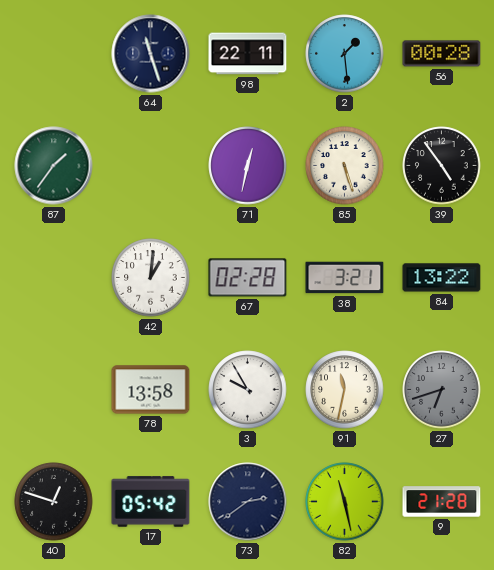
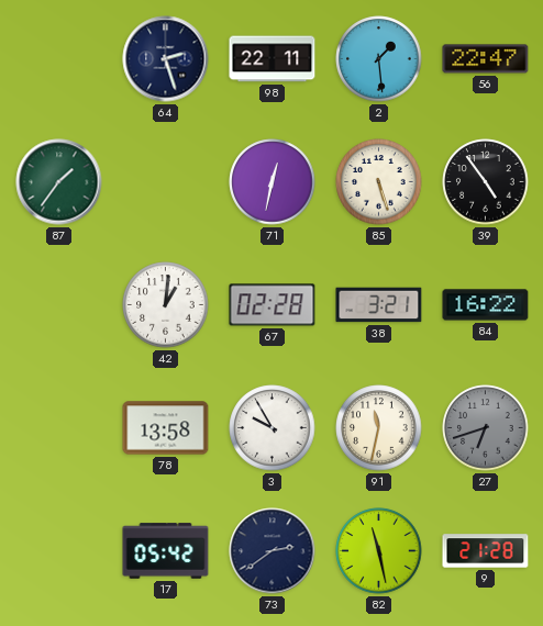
64: 11:27 -> 2:27 (166, 59)
56: 00:28 -> 22:47 (486, 59)
84: 13:22 -> 16:22 (486, 305)
40: 12:48 -> none (54, 502)
